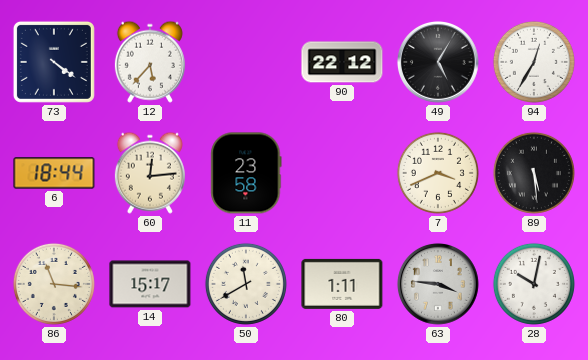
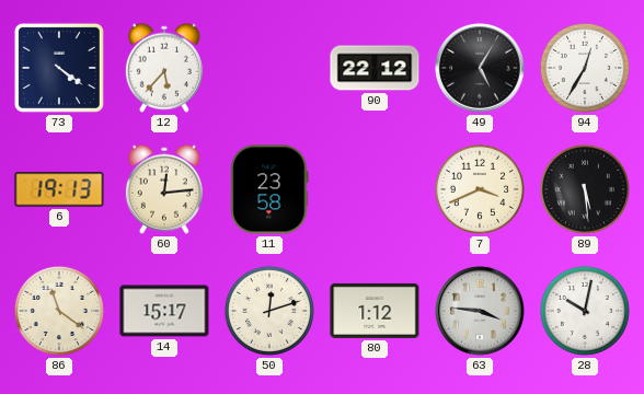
6: 18:44 -> 19:13 (59, 189)
86: 11:16 -> 11:21 (59, 311)
50: 11:40 -> 12:12 (269, 311)
80: 1:11 -> 1:12 (375, 311)
